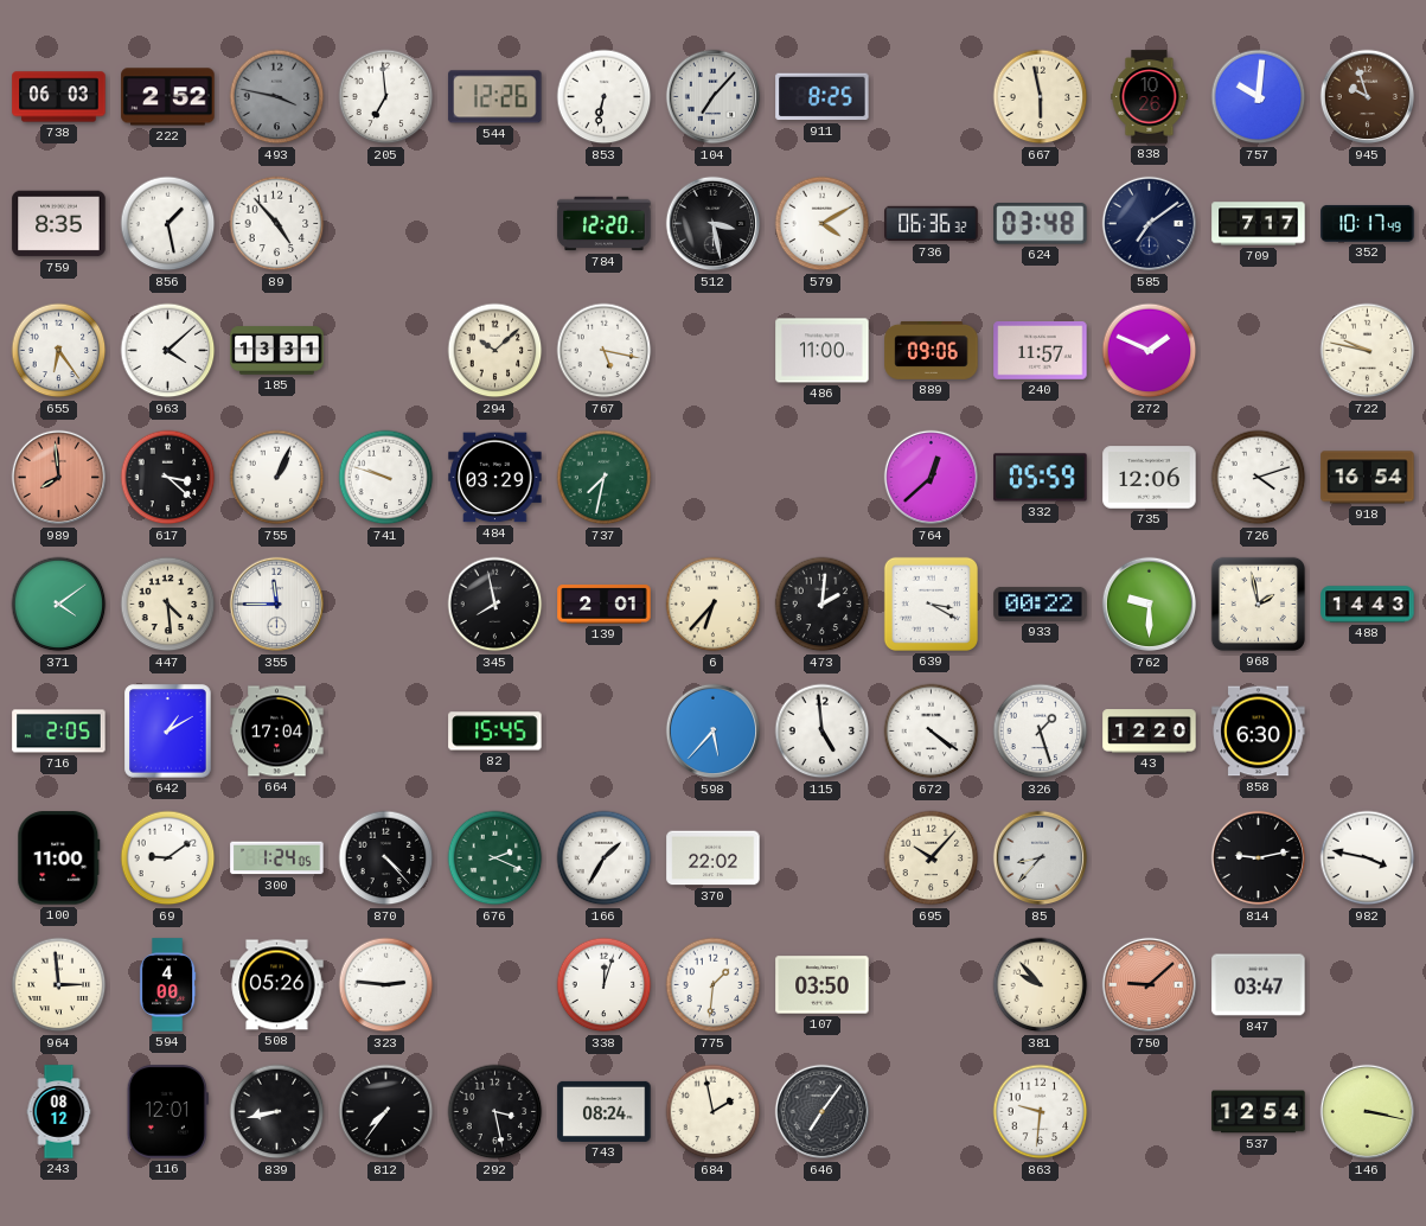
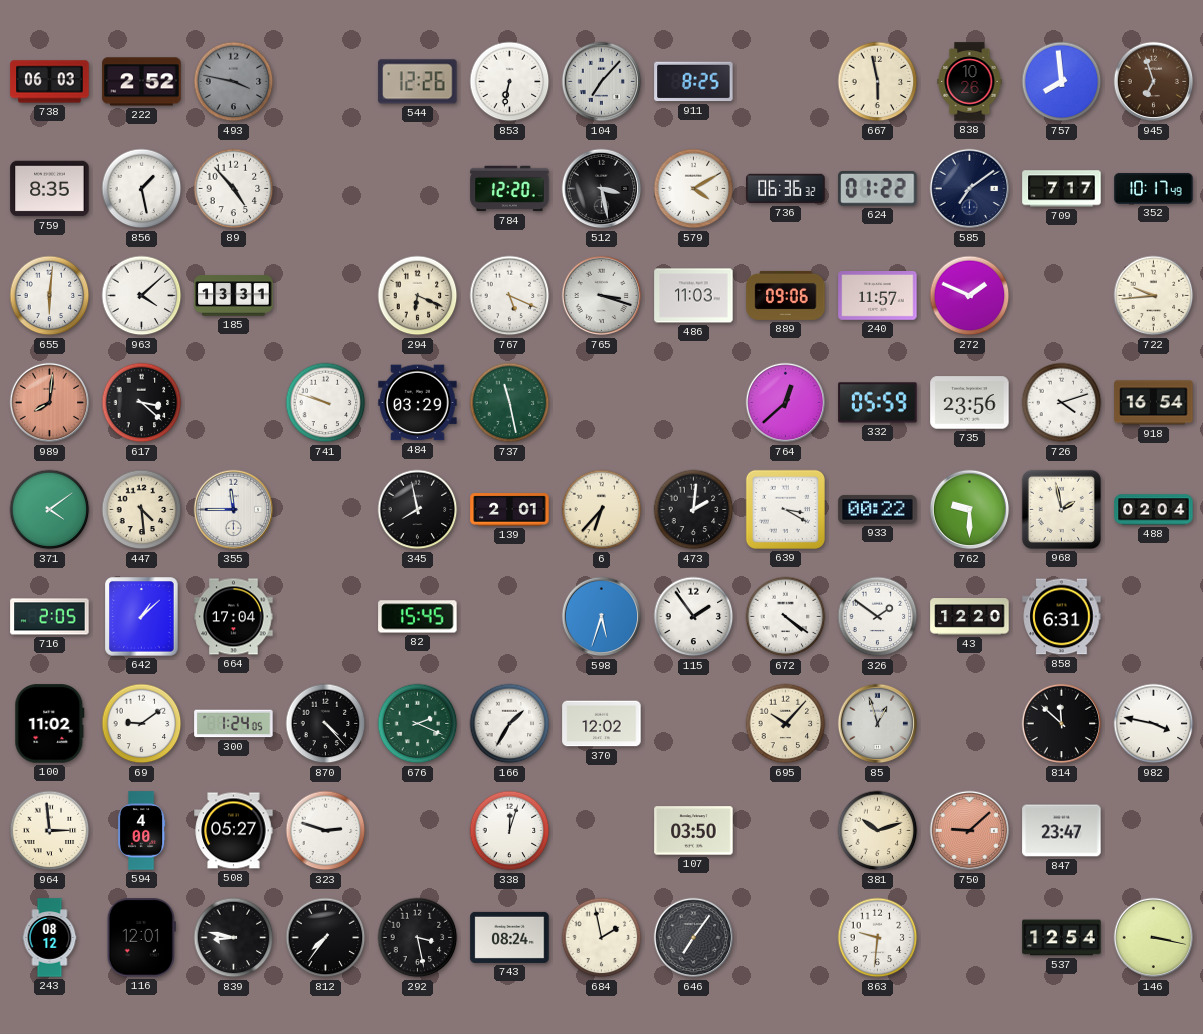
205: 6:59 -> none (386, 97)
757: 10:01 -> 7:59 (1062, 82)
945: 9:57 -> 6:57 (1154, 82)
624: 03:48 -> 01:22 (878, 189)
655: 6:24 -> 6:01 (50, 296)
294: 10:08 -> 6:19 (418, 296)
767: 5:17 -> 5:19 (510, 296)
765: none -> 3:18 (602, 296)
486: 11:00 -> 11:03 (694, 296)
722: 9:47 -> 9:44 (1154, 296)
989: 7:59 -> 8:01 (50, 403)
755: 1:04 -> none (277, 478)
737: 7:32 -> 11:28 (510, 403)
735: 12:06 -> 23:56 (970, 403)
488: 14:43 -> 02:04 (1154, 510)
642: 1:10 -> 1:08 (142, 617)
598: 5:37 -> 5:33 (602, 617)
115: 4:59 -> 1:54 (694, 617)
326: 1:27 -> 1:51 (878, 617)
858: 6:30 -> 6:31 (1062, 617)
100: 11:00 -> 11:02 (50, 724)
370: 22:02 -> 12:02 (602, 724)
85: 8:37 -> 12:57 (878, 724)
814: 9:13 -> 11:52 (1062, 724)
508: 05:26 -> 05:27 (234, 831)
323: 2:46 -> 2:48 (326, 831)
775: 1:31 -> none (714, 985)
381: 9:53 -> 10:12 (878, 831)
847: 03:47 -> 23:47 (1062, 831)
839: 8:43 -> 8:47 (234, 938)
